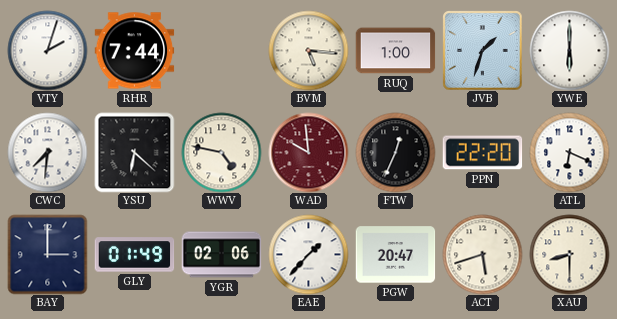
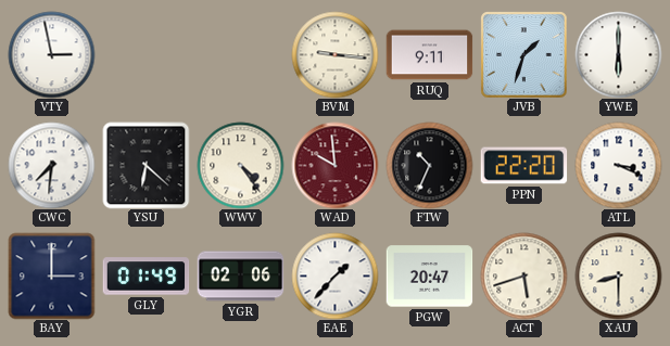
VTY: 2:03 -> 2:58 (51, 54)
RHR: 7:44 -> none (134, 51)
BVM: 5:16 -> 9:16 (334, 54)
RUQ: 1:00 -> 9:11 (429, 55)
WWV: 4:47 -> 4:24 (240, 165)
FTW: 12:34 -> 10:34 (429, 165)
ATL: 6:19 -> 3:19 (618, 165)
